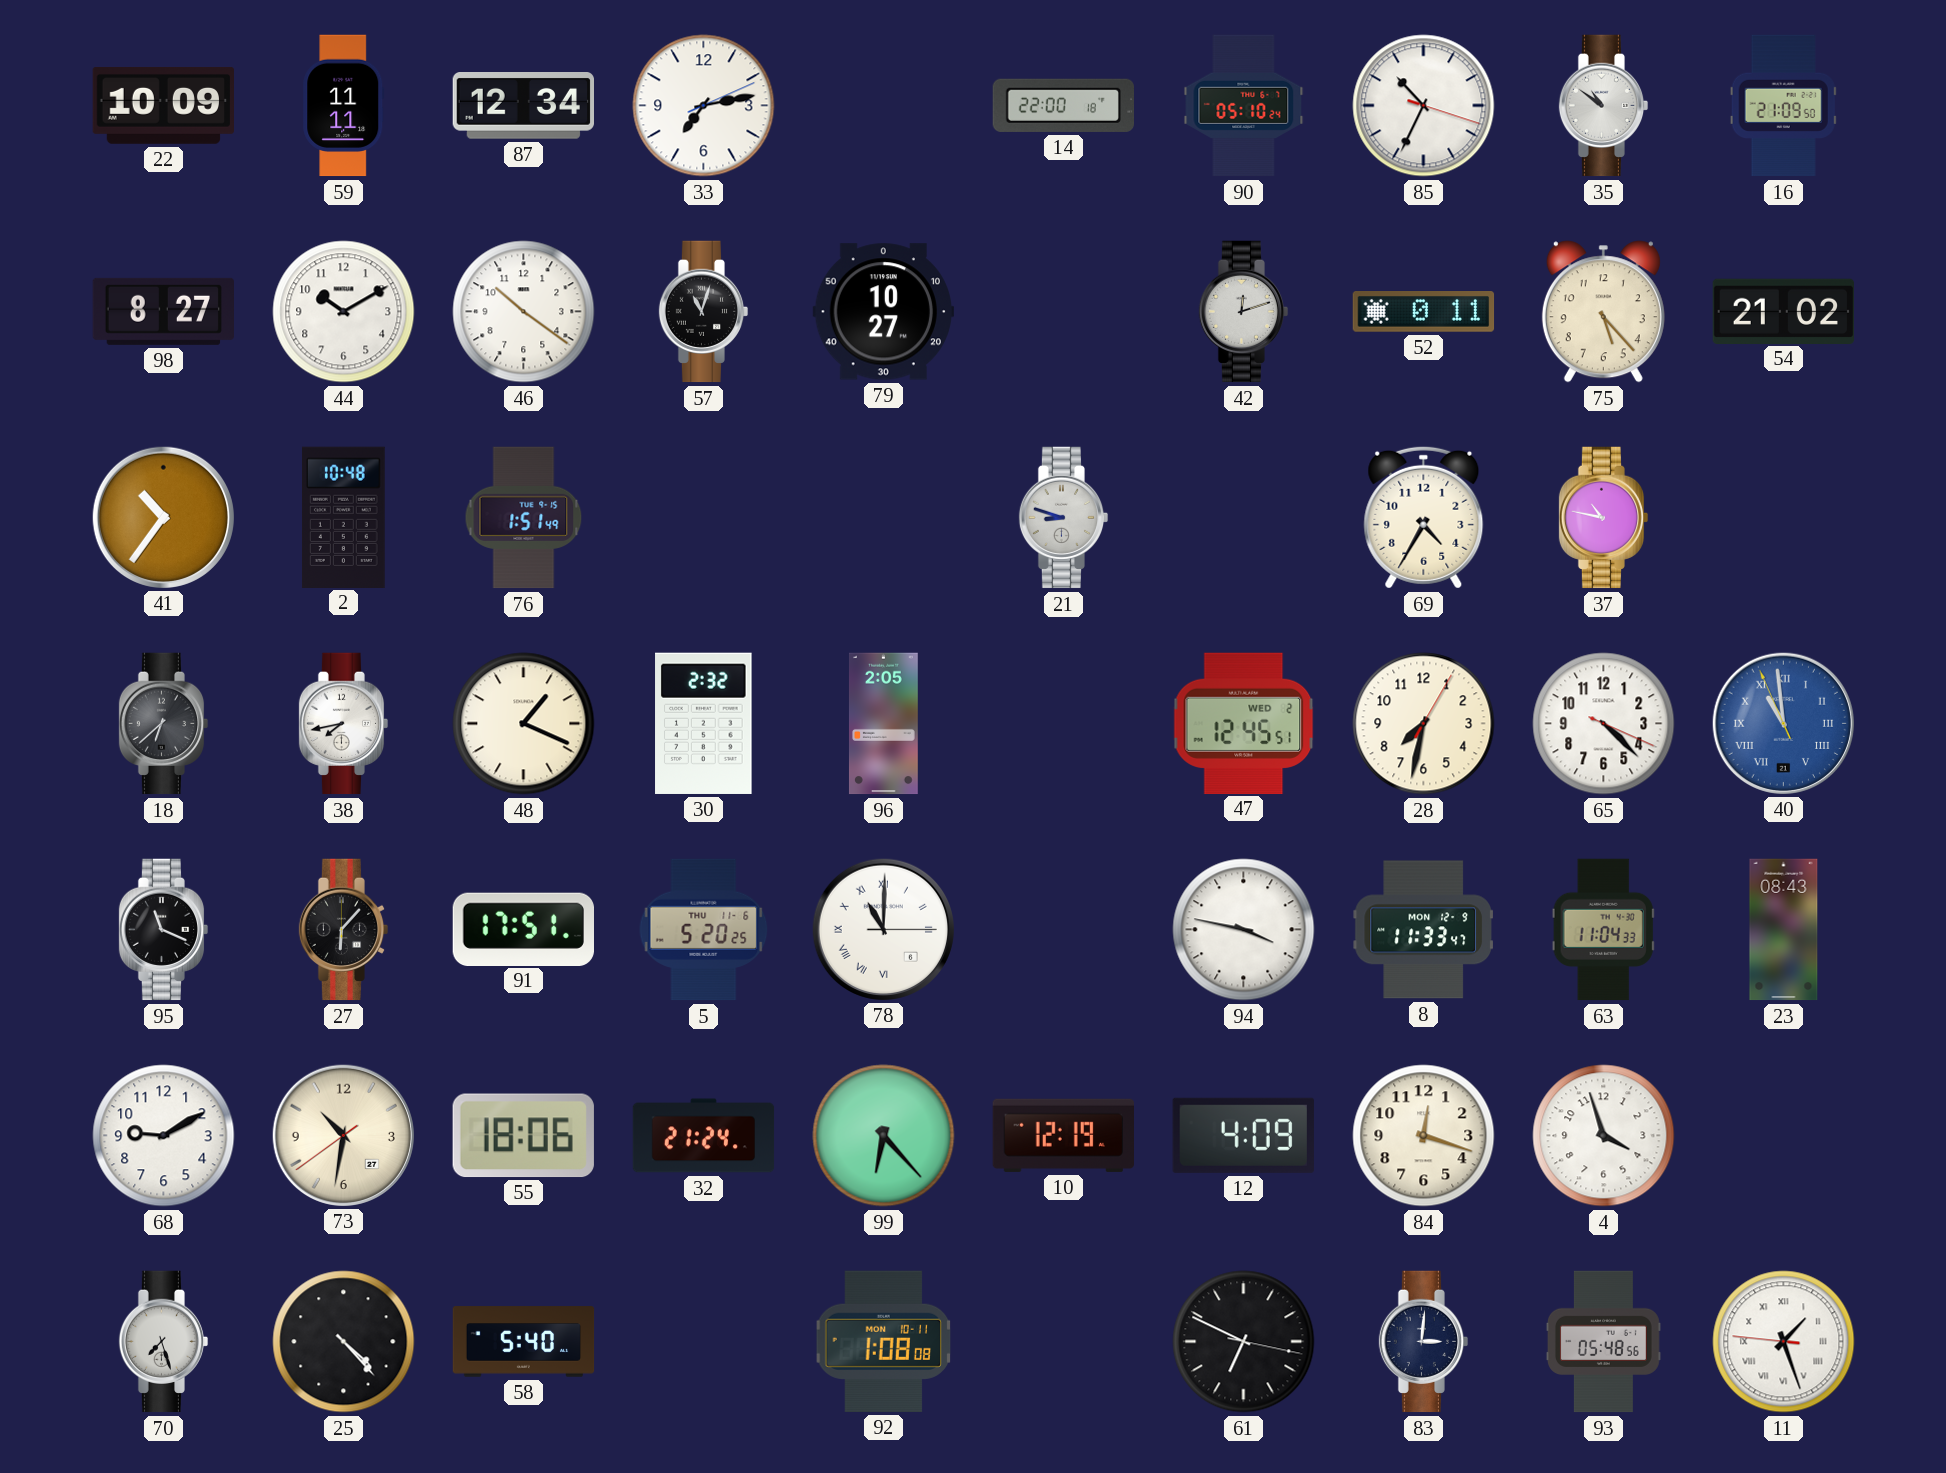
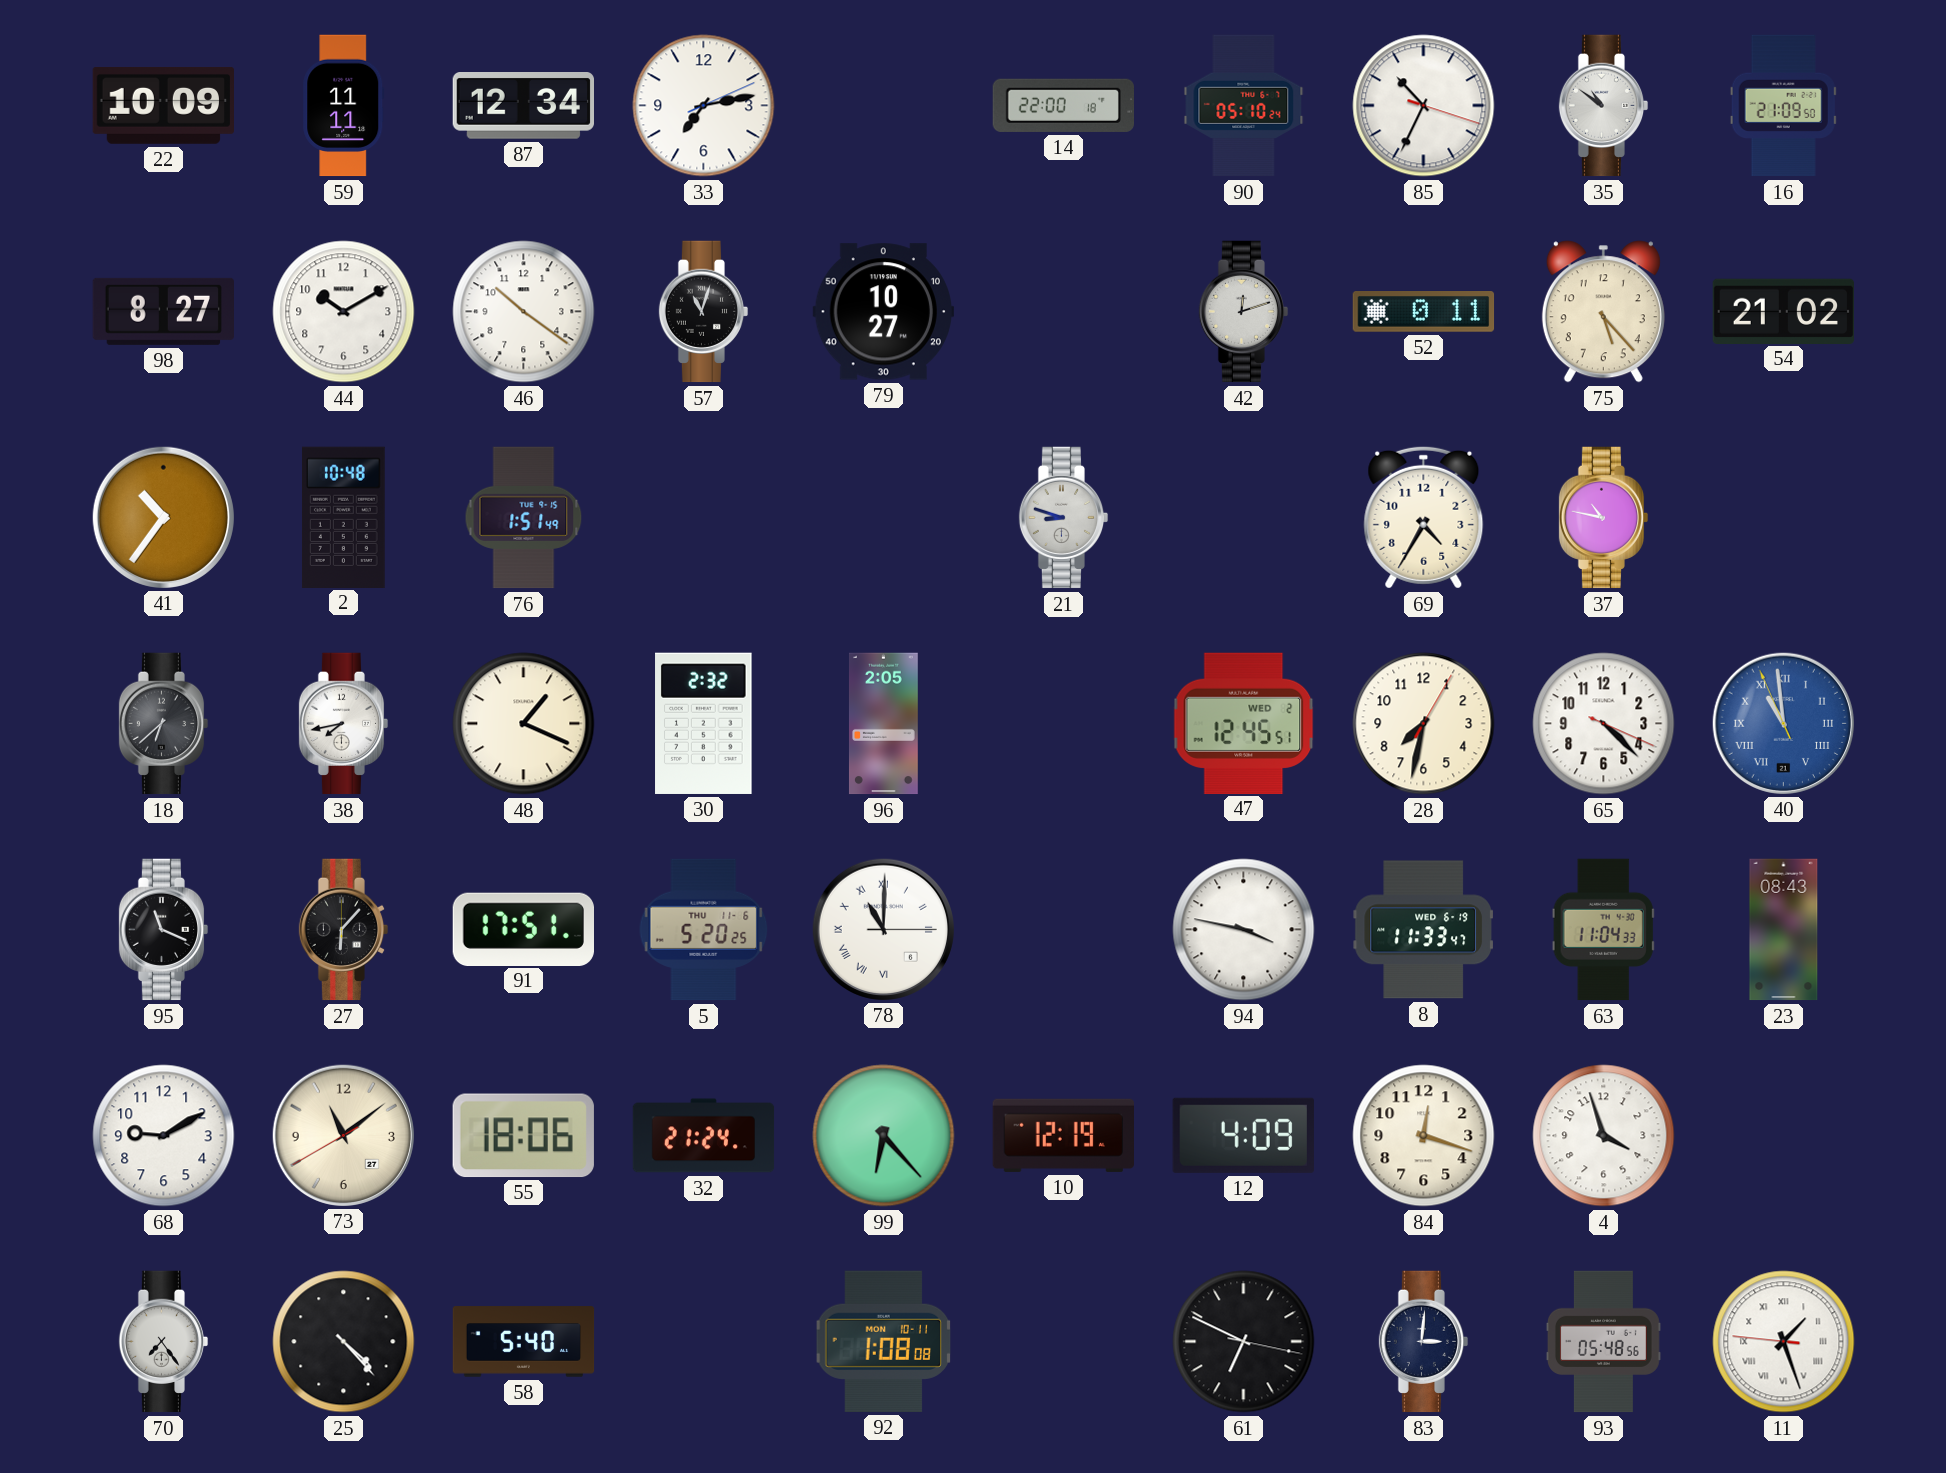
8 date: MON 12-9 -> WED 6-19 (1423, 930)
73: 10:31 -> 11:08 (343, 1135)
70: 7:27 -> 7:24 (164, 1342)
